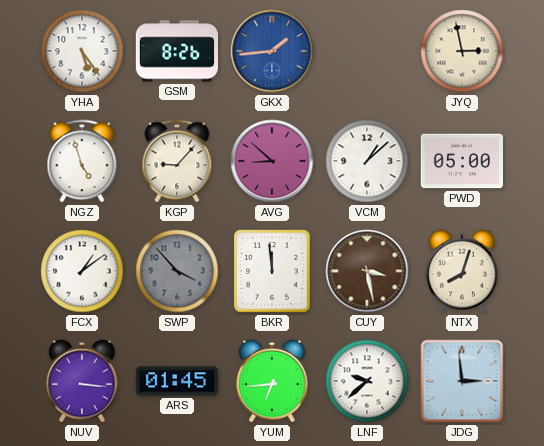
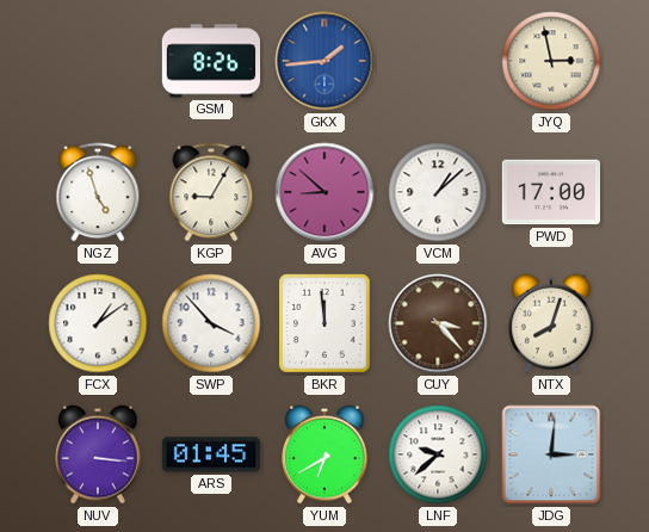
YHA: 5:24 -> none (82, 51)
KGP: 9:07 -> 9:05 (211, 192)
PWD: 05:00 -> 17:00 (550, 192)
SWP dial: grey -> white (211, 323)
CUY: 3:28 -> 3:23 (438, 323)
YUM: 6:44 -> 6:40 (324, 454)
JDG: 2:59 -> 3:01 (551, 454)
